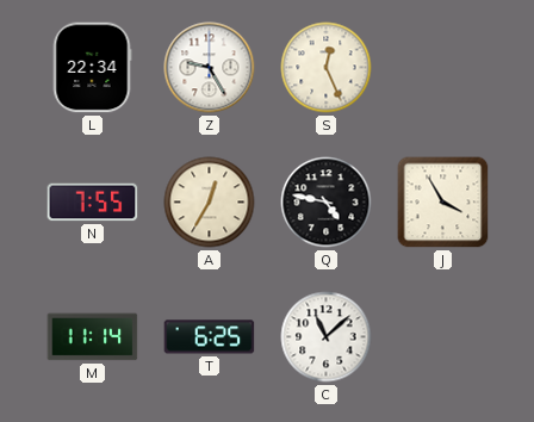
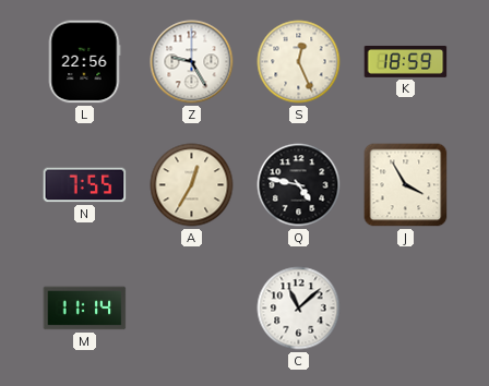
L: 22:34 -> 22:56 (84, 62)
K: none -> 18:59 (406, 61)
T: 6:25 -> none (210, 337)
